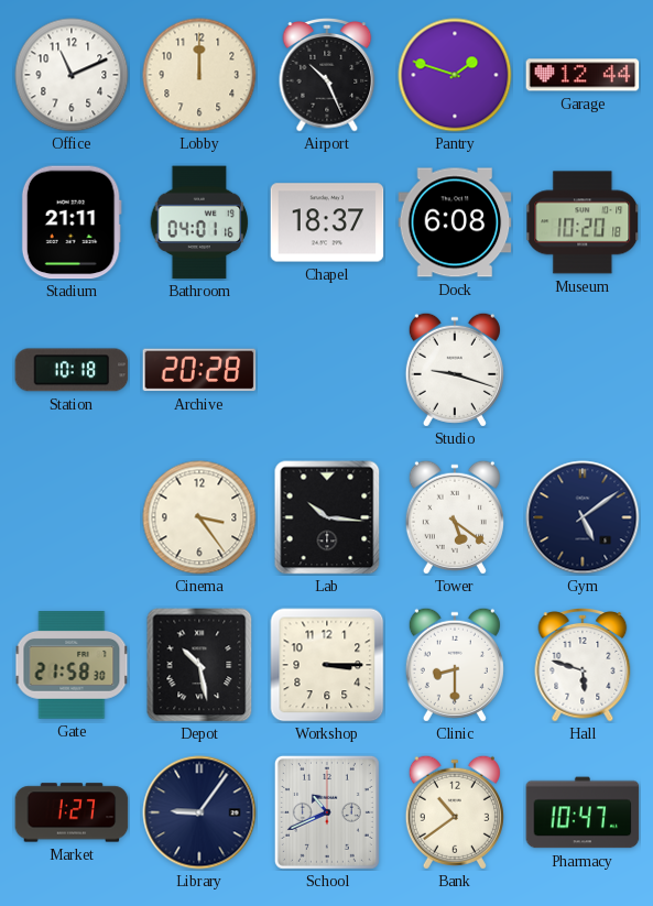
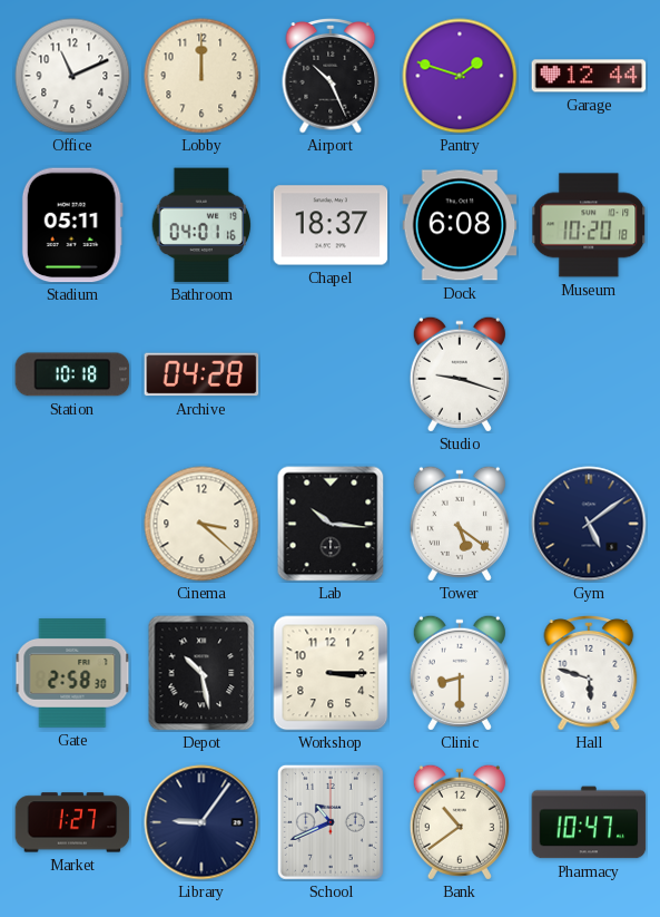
Stadium: 21:11 -> 05:11 (72, 225)
Archive: 20:28 -> 04:28 (201, 374)
Cinema: 3:24 -> 3:22 (201, 524)
Gate: 21:58 -> 2:58 (72, 673)
